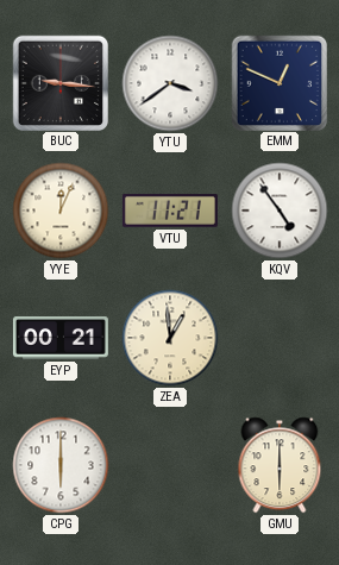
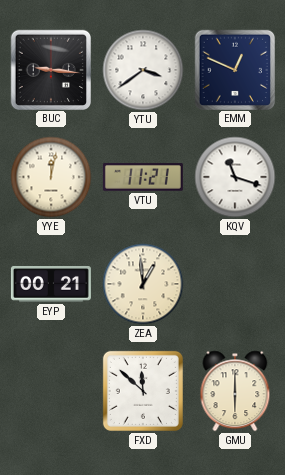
YYE: 12:04 -> 12:02 (51, 177)
KQV: 4:54 -> 11:18 (235, 177)
CPG: 6:00 -> none (61, 465)
FXD: none -> 11:52 (143, 391)
